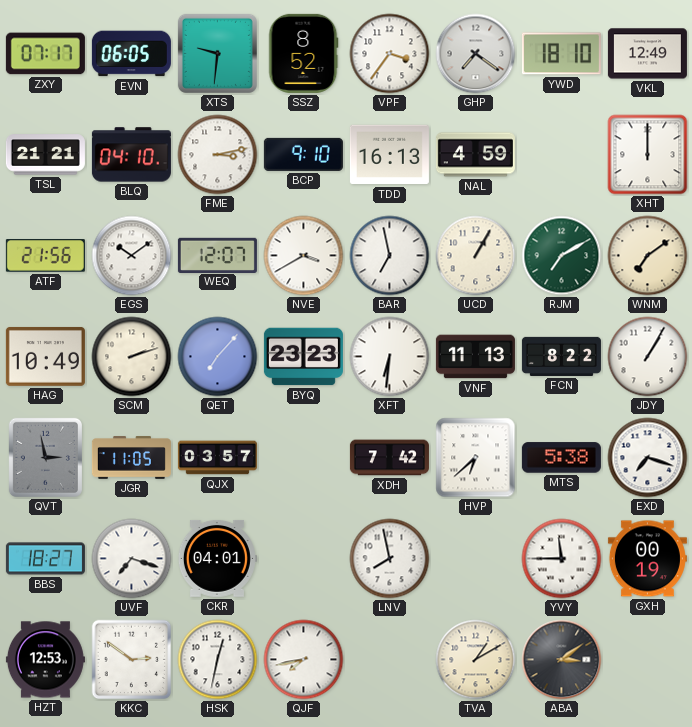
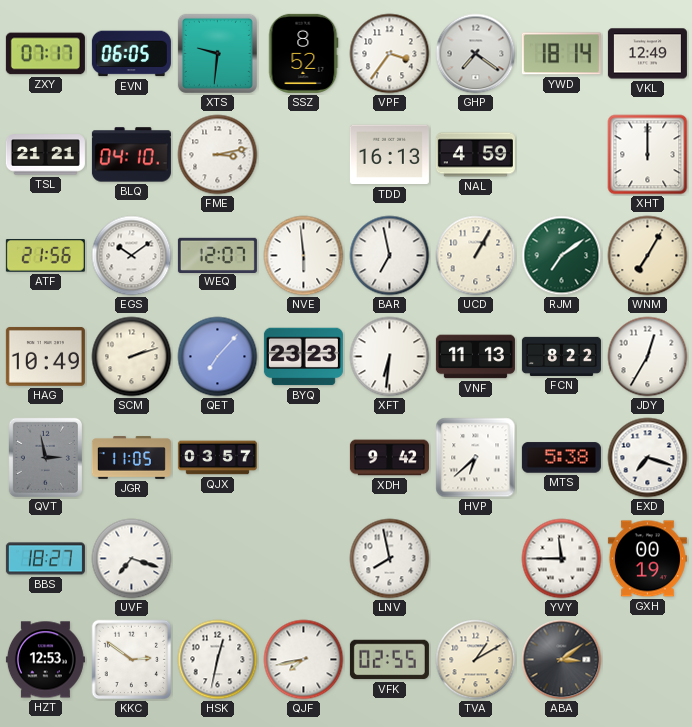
YWD: 18:10 -> 18:14 (561, 54)
BCP: 9:10 -> none (303, 154)
NVE: 3:40 -> 5:59 (304, 256)
RJM: 7:10 -> 7:09 (562, 256)
WNM: 7:09 -> 7:05 (648, 256)
JDY: 1:05 -> 12:35 (648, 357)
XDH: 7:42 -> 9:42 (389, 458)
CKR: 04:01 -> none (217, 559)
VFK: none -> 02:55 (389, 660)
